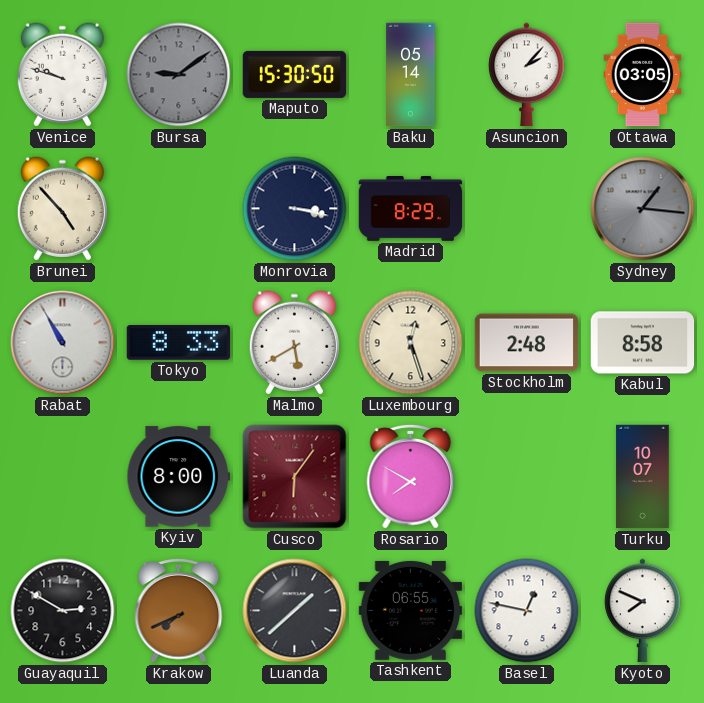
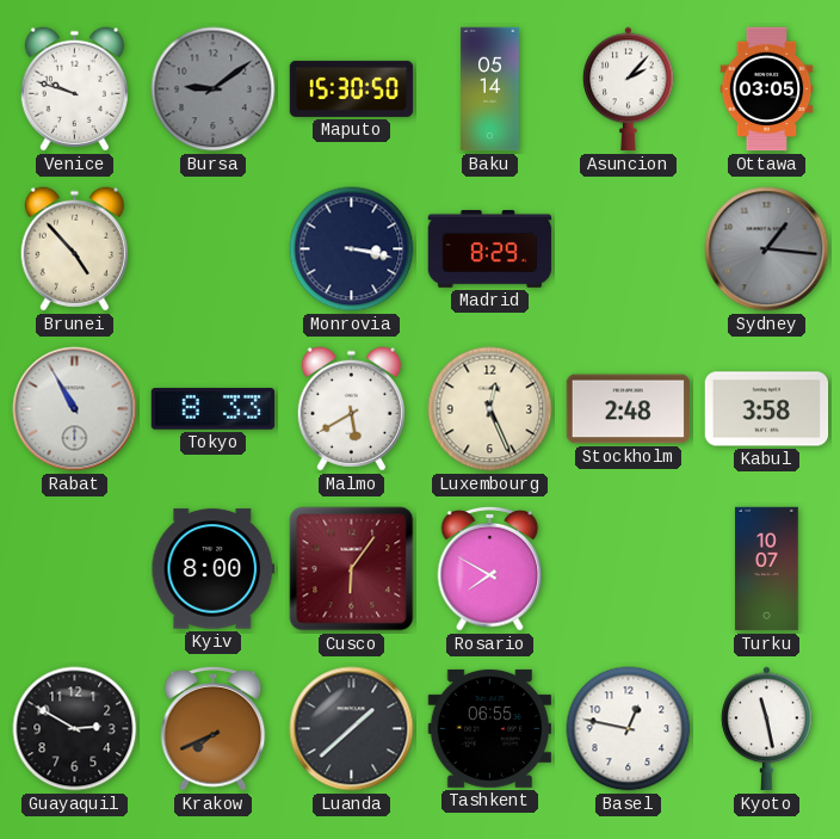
Luxembourg: 12:27 -> 12:26 (490, 409)
Kabul: 8:58 -> 3:58 (767, 409)
Kyoto: 7:49 -> 11:28 (767, 729)
